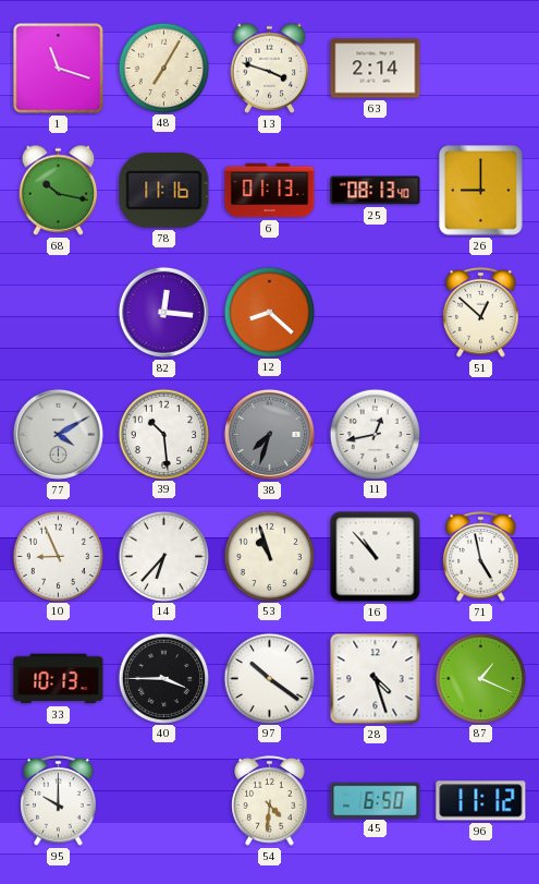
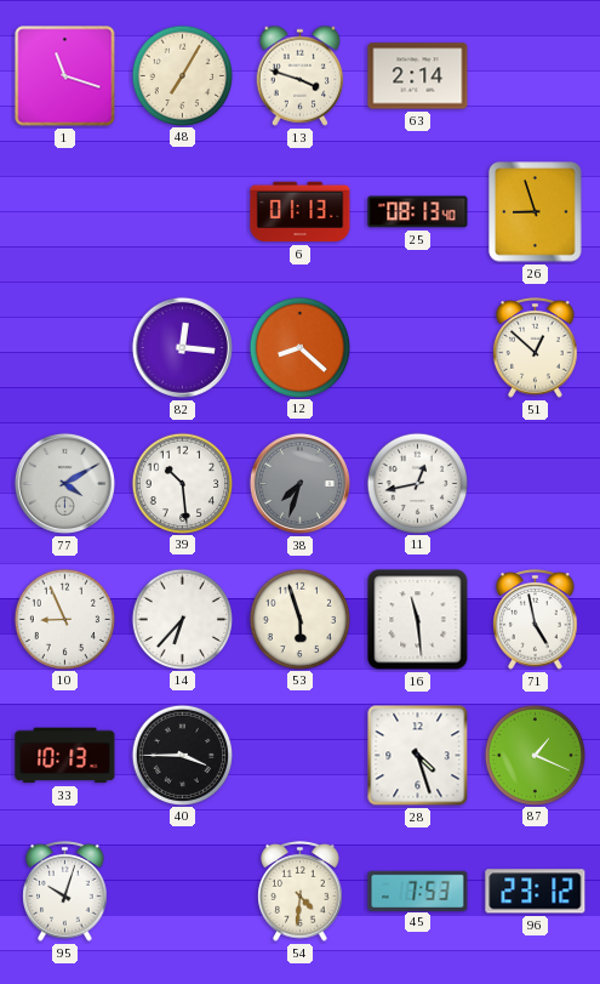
68: 10:17 -> none (59, 190)
78: 11:16 -> none (164, 190)
26: 9:00 -> 8:57 (536, 212)
53: 10:57 -> 5:57 (299, 619)
16: 10:53 -> 11:29 (418, 620)
97: 10:21 -> none (269, 678)
95: 10:00 -> 10:03 (65, 892)
45: 6:50 -> 7:53 (418, 891)
96: 11:12 -> 23:12 (536, 892)
